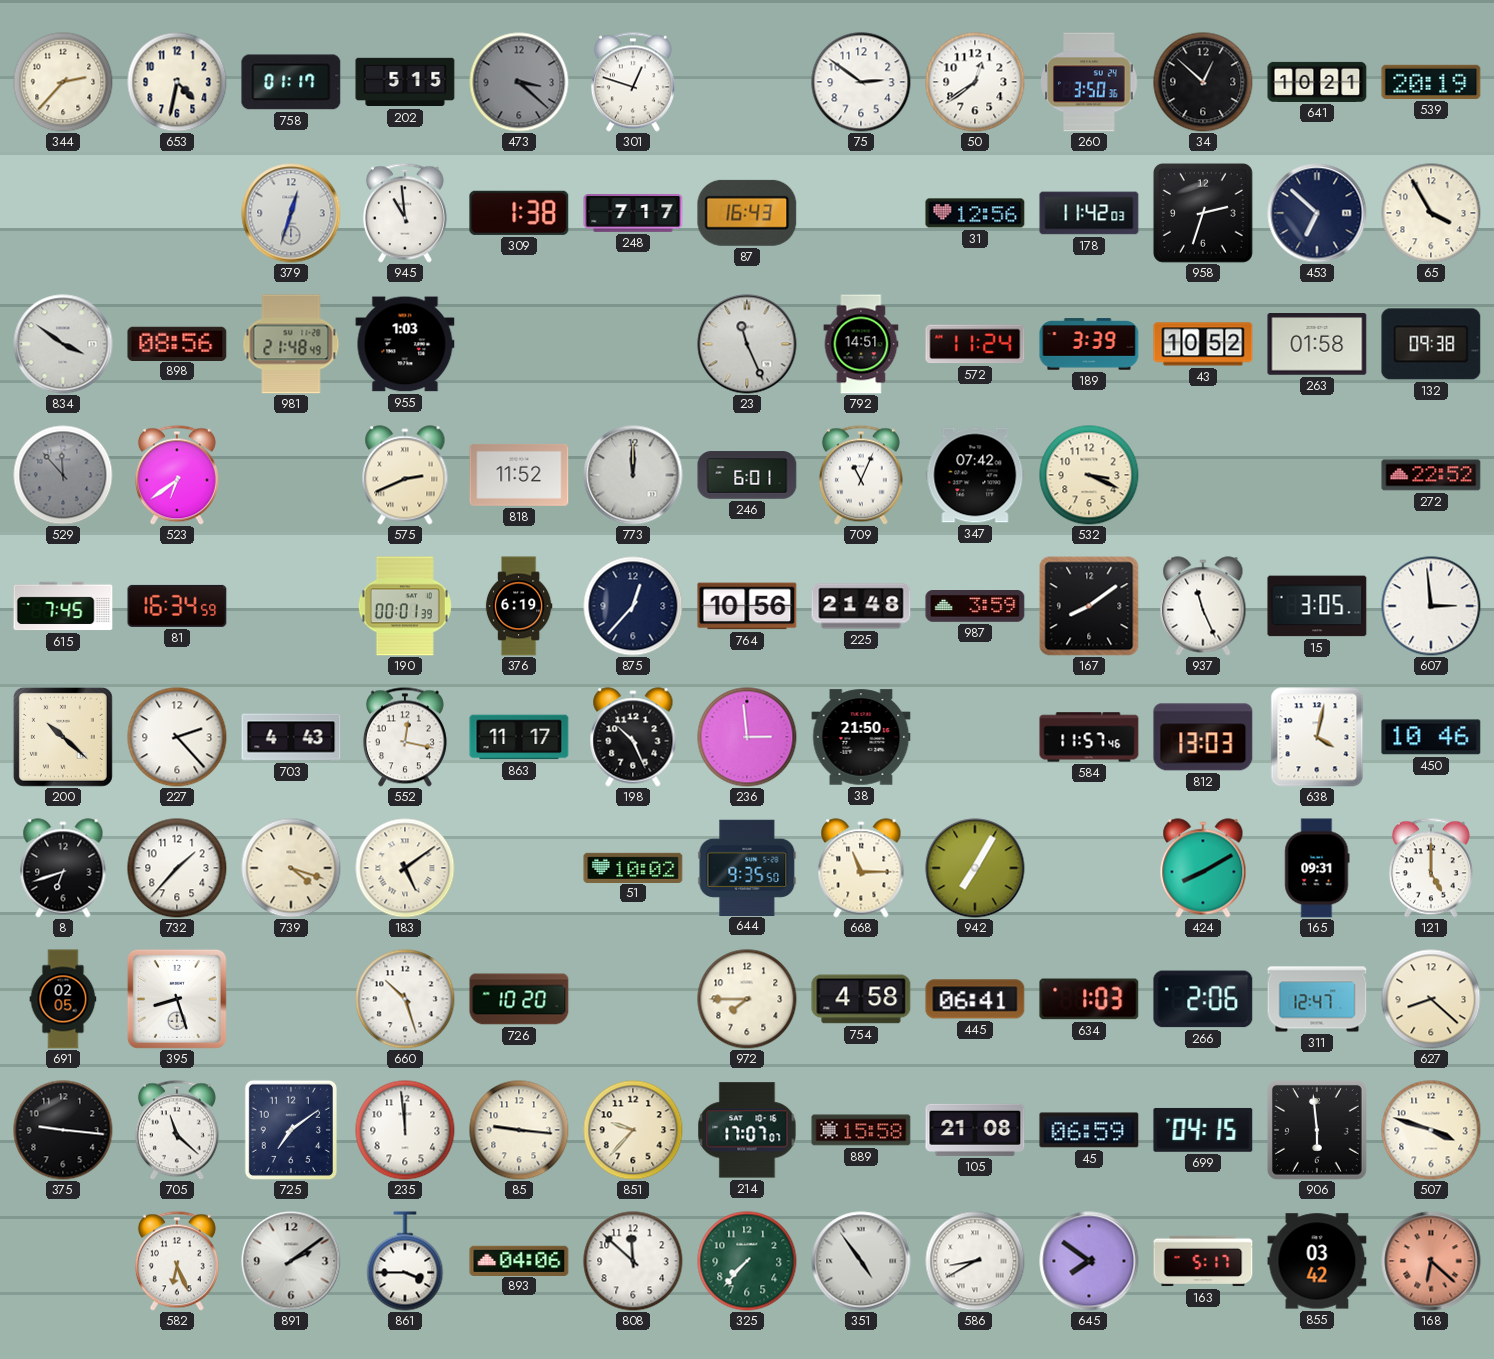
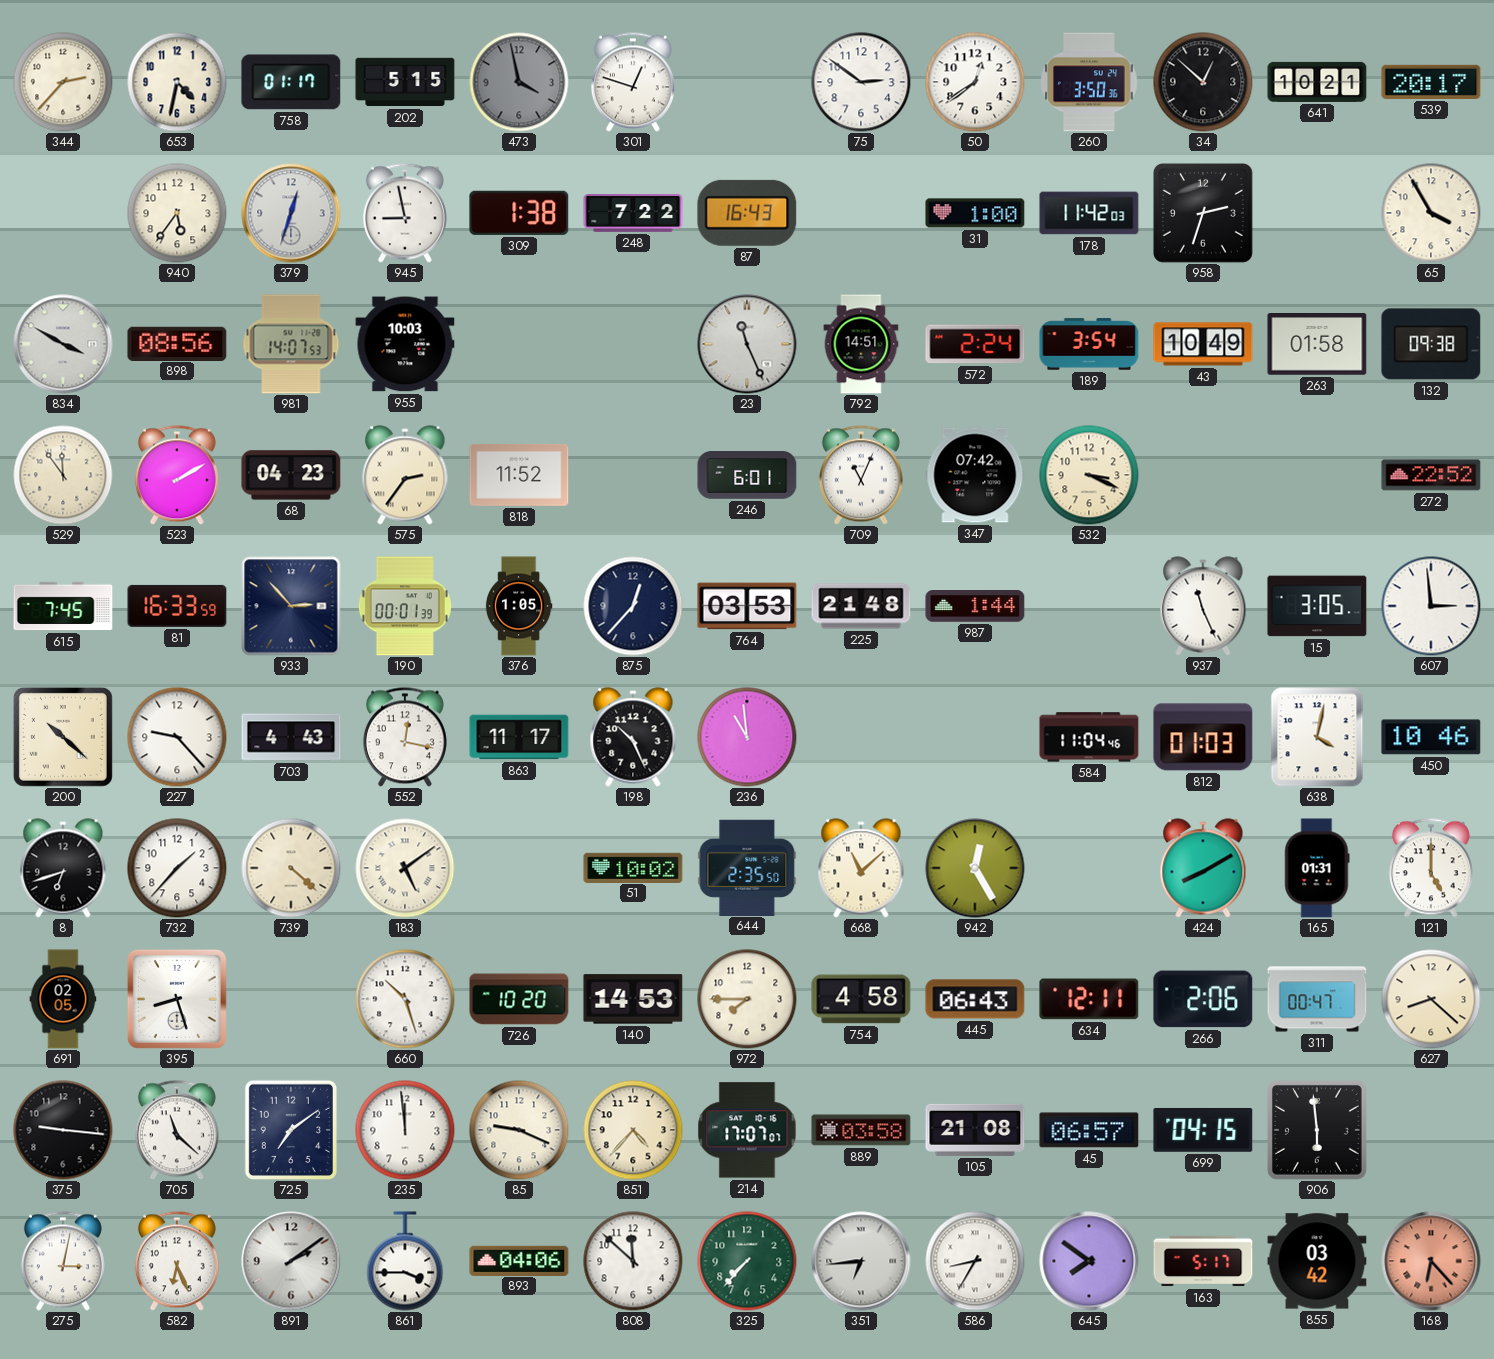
473: 3:22 -> 3:58 (519, 82)
539: 20:19 -> 20:17 (1431, 82)
940: none -> 5:36 (177, 213)
945: 10:59 -> 8:58 (405, 213)
248: 7:17 -> 7:22 (633, 214)
31: 12:56 -> 1:00 (975, 213)
453: 6:52 -> none (1317, 213)
834: 3:51 -> 3:50 (63, 344)
981: 21:48 -> 14:07 (291, 344)
955: 1:03 -> 10:03 (405, 344)
572: 11:24 -> 2:24 (975, 344)
189: 3:39 -> 3:54 (1089, 344)
43: 10:52 -> 10:49 (1203, 344)
529: 11:53 -> 11:54 (63, 475)
529 dial: grey -> cream (63, 475)
523: 6:39 -> 2:10 (177, 475)
68: none -> 04:23 (291, 475)
575: 2:41 -> 2:36 (405, 475)
773: 12:00 -> none (633, 475)
81: 16:34 -> 16:33 (177, 606)
933: none -> 2:53 (291, 606)
376: 6:19 -> 1:05 (519, 606)
764: 10:56 -> 03:53 (747, 606)
987: 3:59 -> 1:44 (975, 607)
167: 8:09 -> none (1089, 606)
227: 2:23 -> 9:23 (177, 737)
236: 2:59 -> 10:59 (747, 737)
38: 21:50 -> none (861, 737)
584: 11:57 -> 11:04 (1089, 737)
812: 13:03 -> 01:03 (1203, 737)
739: 4:18 -> 4:22 (291, 868)
644: 9:35 -> 2:35 (747, 867)
668: 11:15 -> 11:08 (861, 868)
942: 7:05 -> 12:25 (975, 868)
165: 09:31 -> 01:31 (1317, 868)
140: none -> 14:53 (633, 999)
445: 06:41 -> 06:43 (975, 999)
634: 1:03 -> 12:11 (1089, 999)
311: 12:47 -> 00:47 (1317, 999)
85: 9:16 -> 9:19 (519, 1130)
851: 9:37 -> 4:37 (633, 1130)
889: 15:58 -> 03:58 (861, 1130)
45: 06:59 -> 06:57 (1089, 1130)
507: 3:48 -> none (1431, 1130)
275: none -> 3:02 (63, 1261)
351: 4:54 -> 6:44 (861, 1261)
586: 8:40 -> 8:35 (975, 1261)
168: 6:22 -> 6:23 (1431, 1261)
